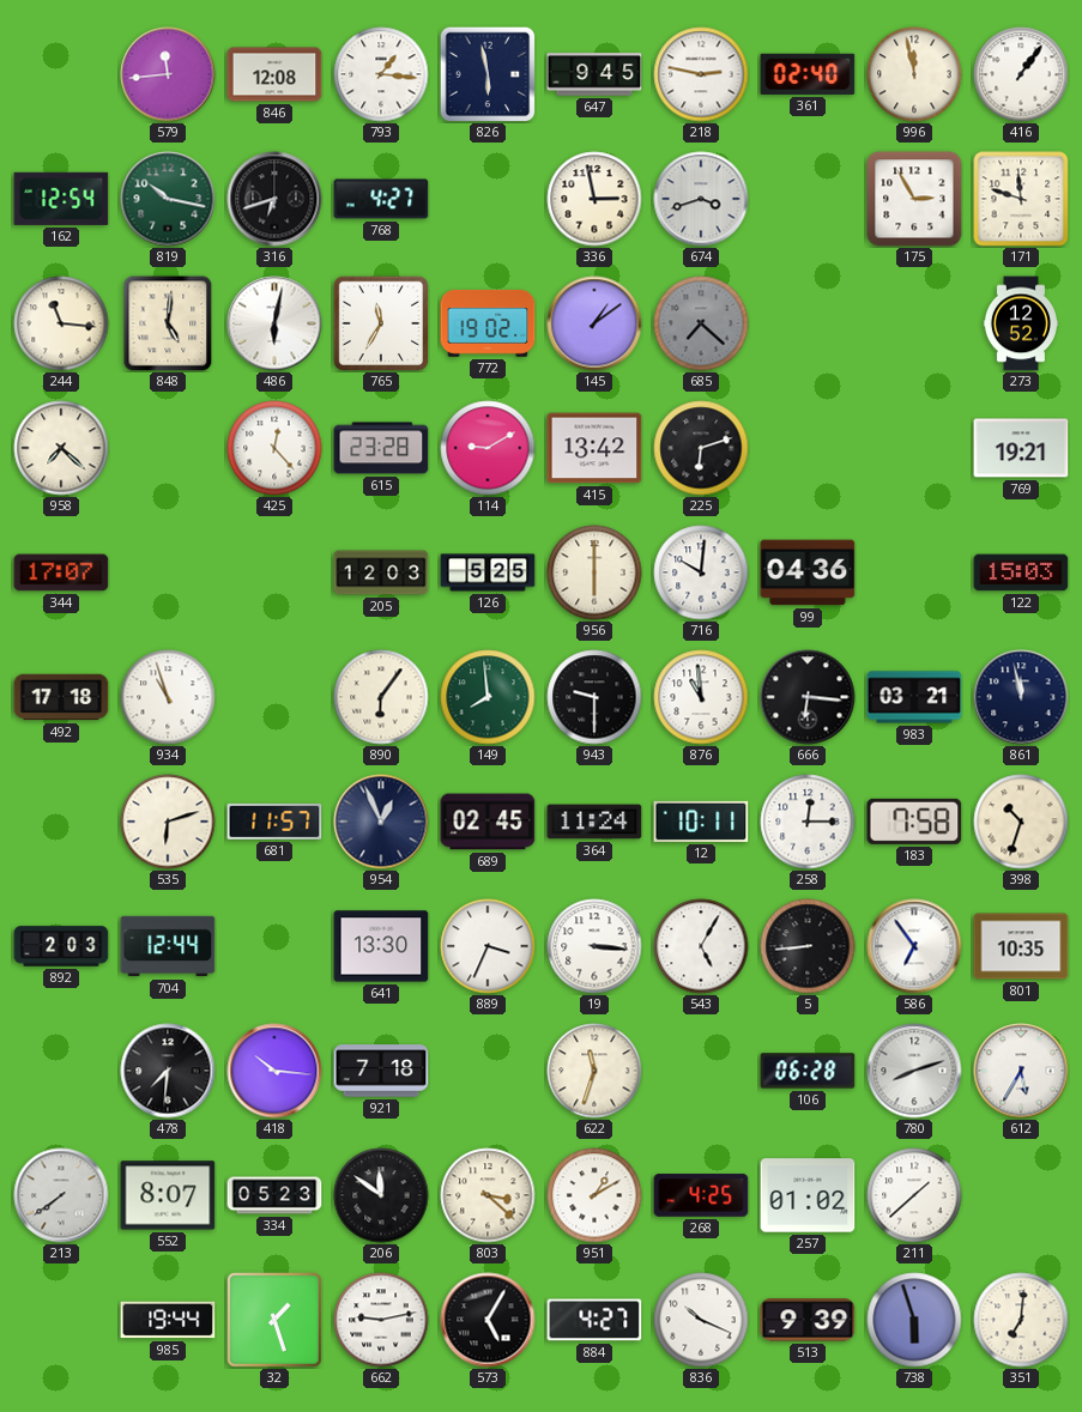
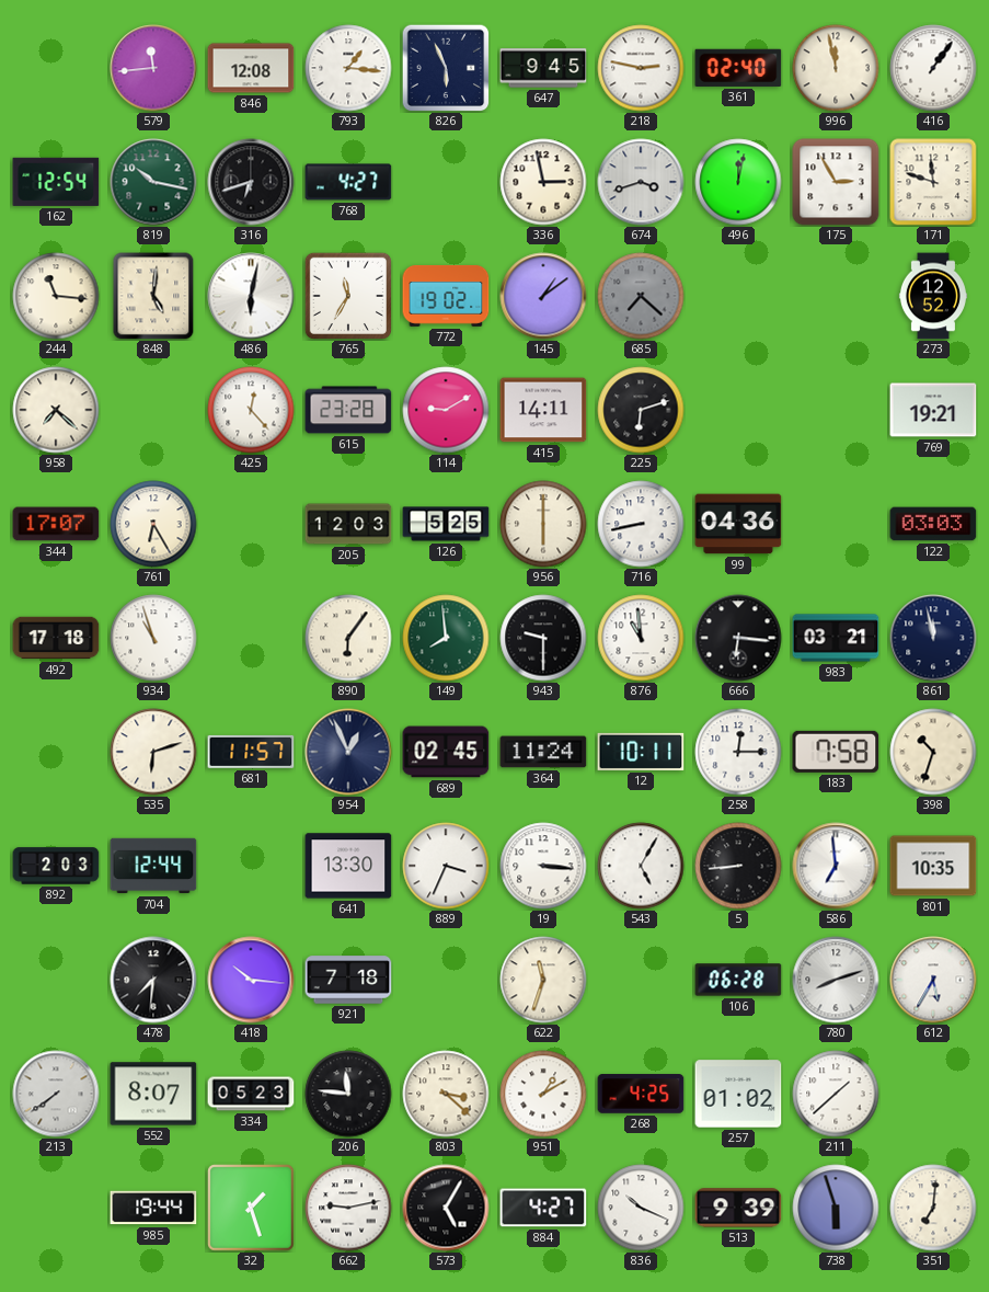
826: 5:58 -> 5:56 (446, 68)
496: none -> 12:02 (738, 182)
415: 13:42 -> 14:11 (543, 410)
761: none -> 6:25 (153, 524)
716: 10:01 -> 8:43 (641, 524)
122: 15:03 -> 03:03 (933, 524)
586: 6:54 -> 6:59 (836, 866)
206: 11:51 -> 11:46 (348, 1094)
